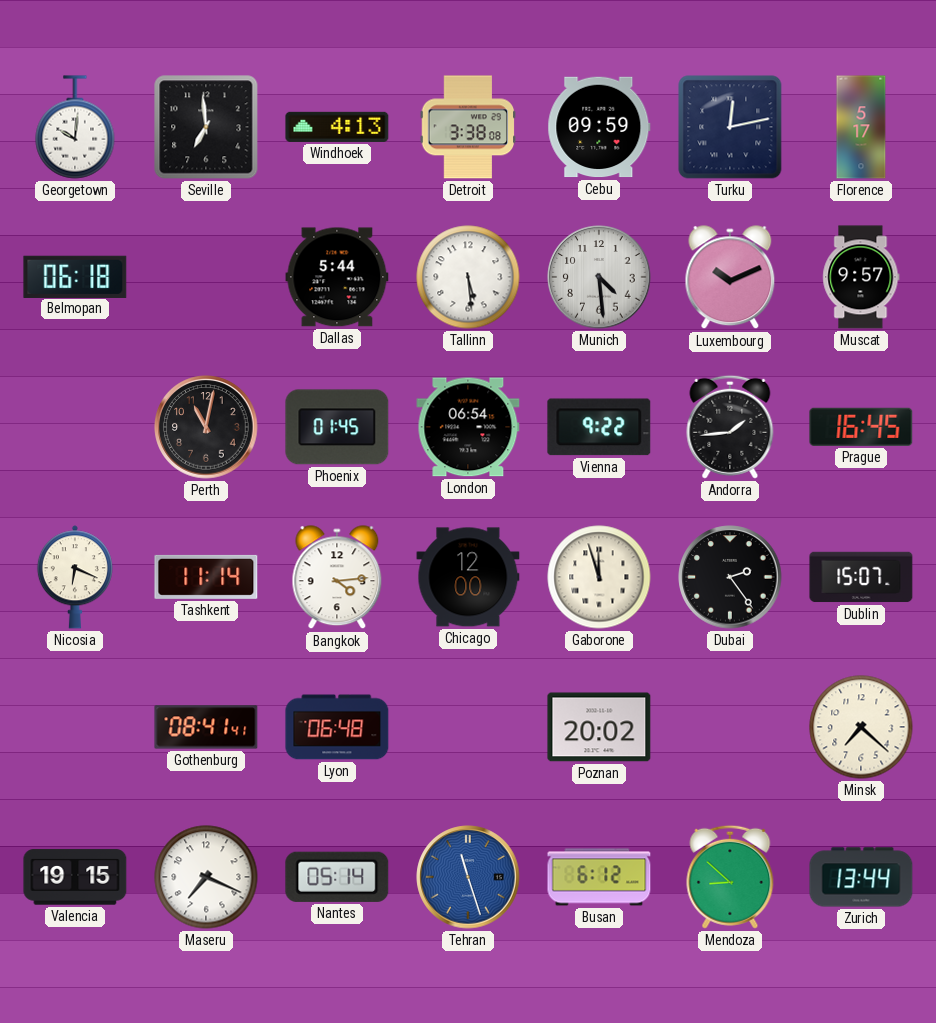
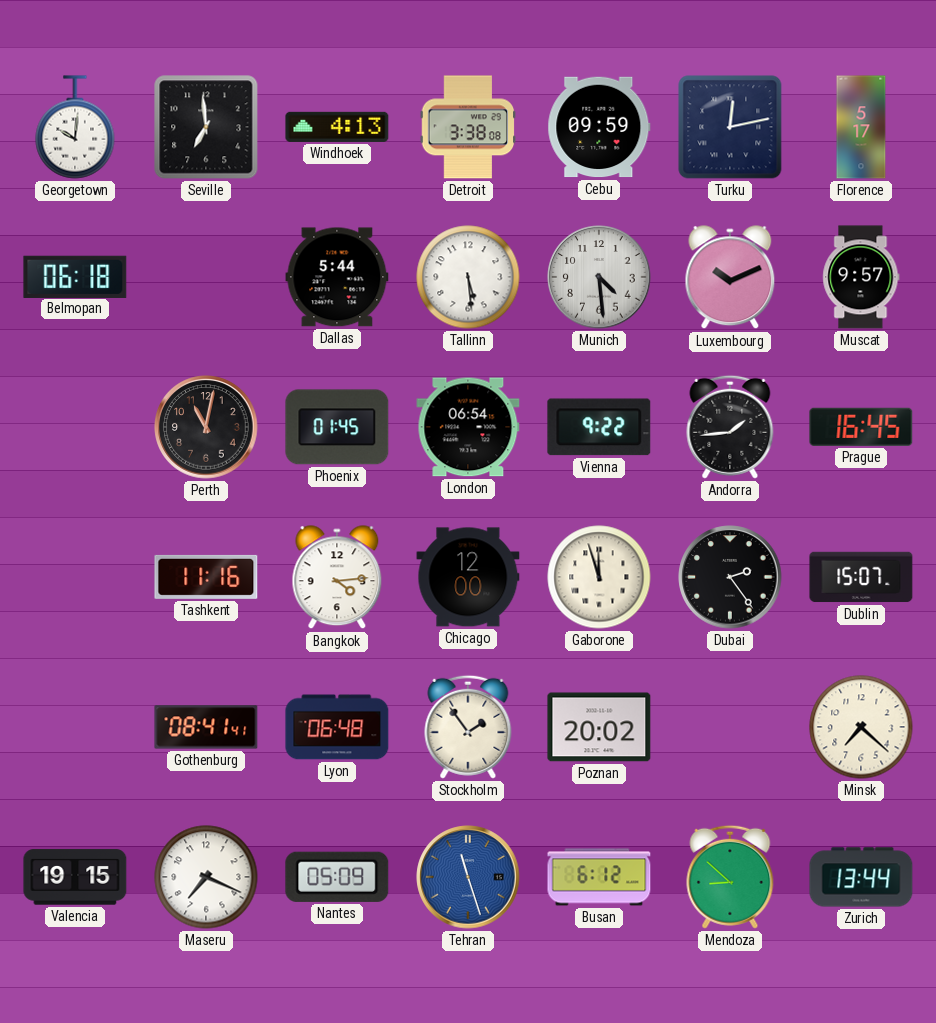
Nicosia: 6:19 -> none (75, 577)
Tashkent: 11:14 -> 11:16 (206, 577)
Stockholm: none -> 1:54 (468, 727)
Nantes: 05:14 -> 05:09 (337, 877)
